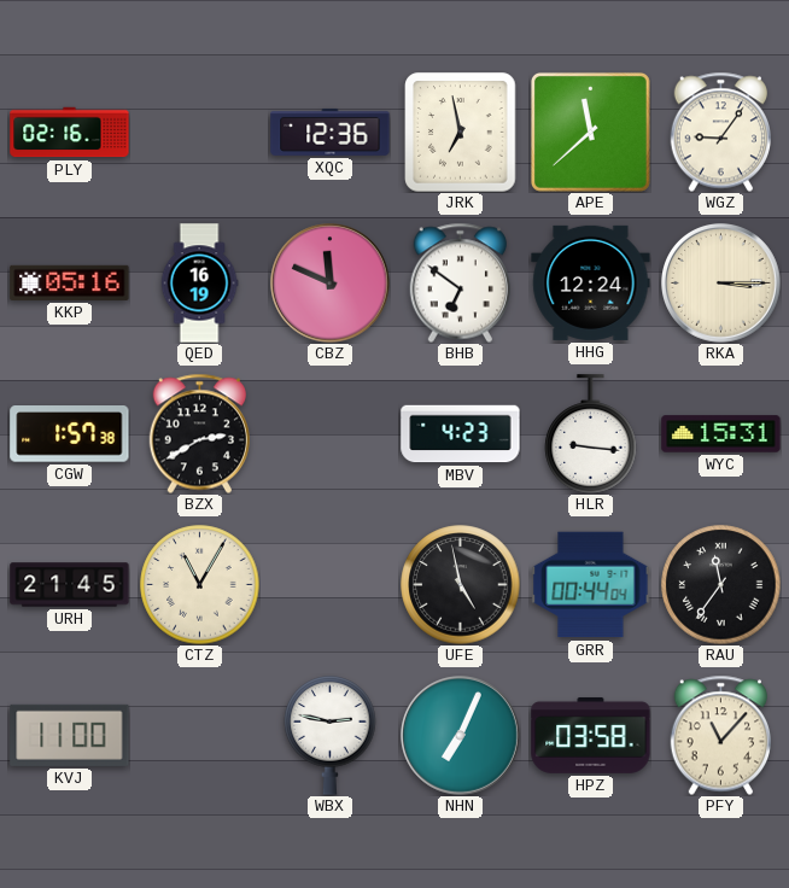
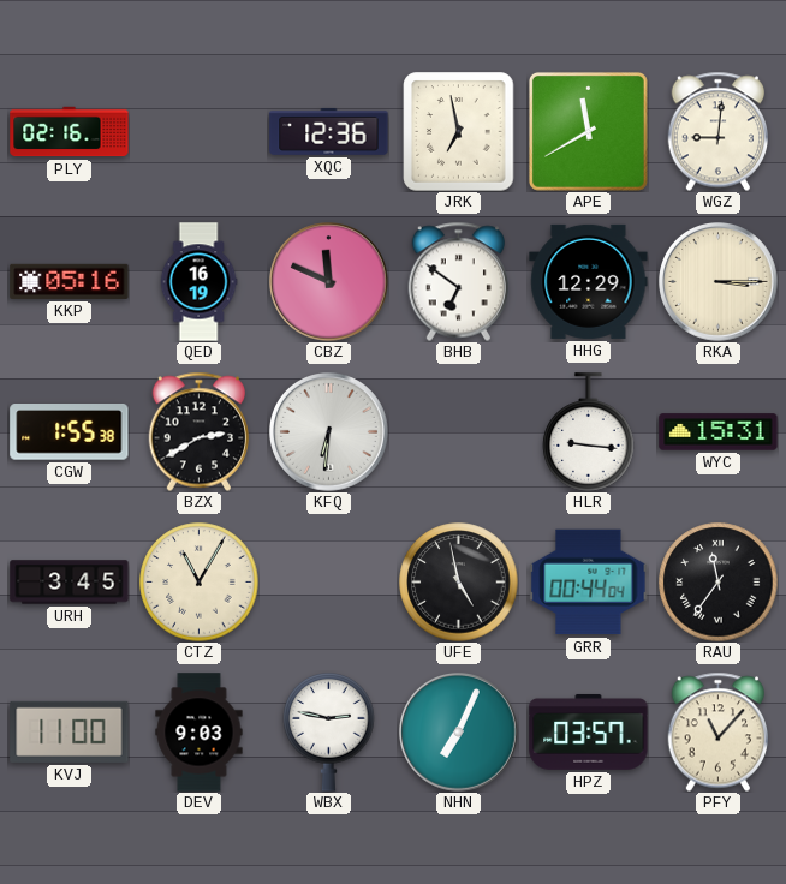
APE: 11:38 -> 11:40 (588, 131)
WGZ: 9:06 -> 9:01 (717, 131)
HHG: 12:24 -> 12:29 (589, 281)
CGW: 1:57 -> 1:55 (70, 432)
KFQ: none -> 6:31 (329, 432)
MBV: 4:23 -> none (461, 434)
URH: 21:45 -> 3:45 (70, 583)
DEV: none -> 9:03 (200, 733)
HPZ: 03:58 -> 03:57 (589, 731)
